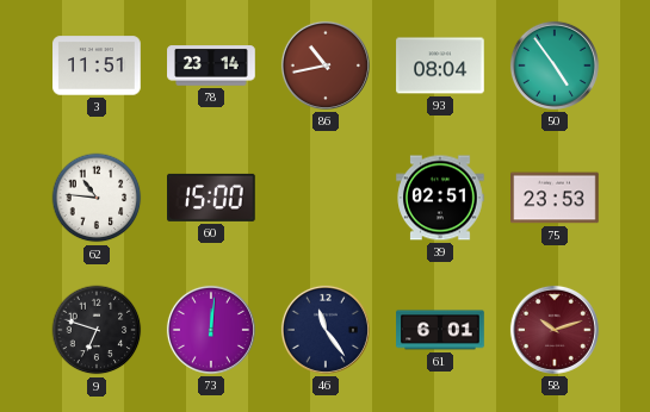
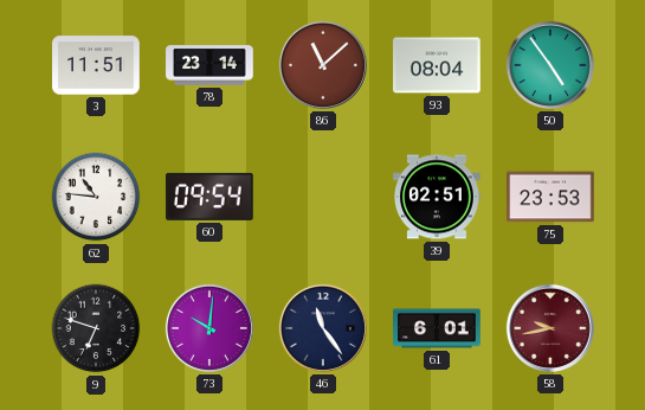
86: 10:43 -> 11:08 (323, 65)
60: 15:00 -> 09:54 (211, 197)
73: 12:01 -> 10:01 (209, 328)
58: 10:12 -> 9:43 (550, 328)
